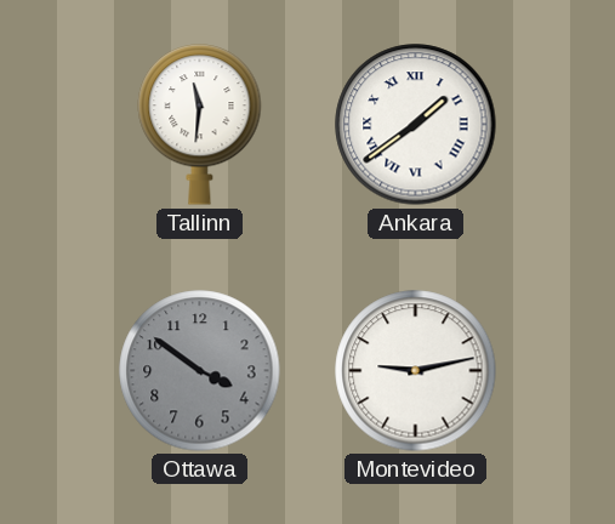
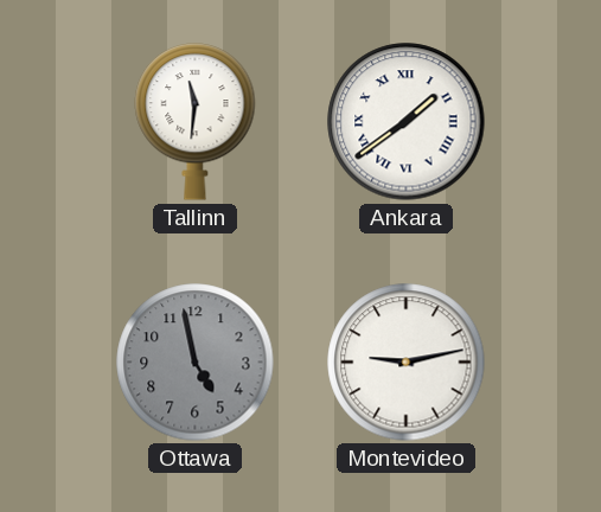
Ottawa: 3:51 -> 4:58 (196, 363)
